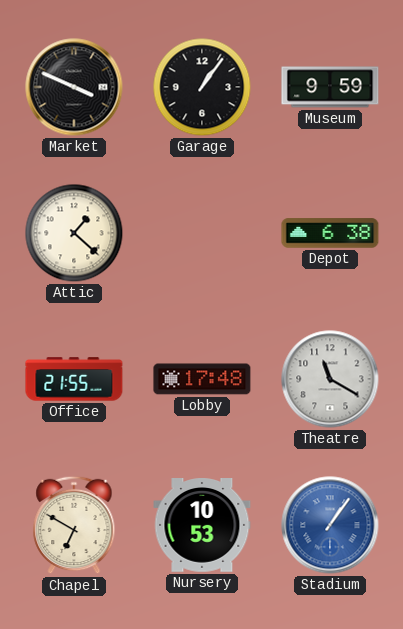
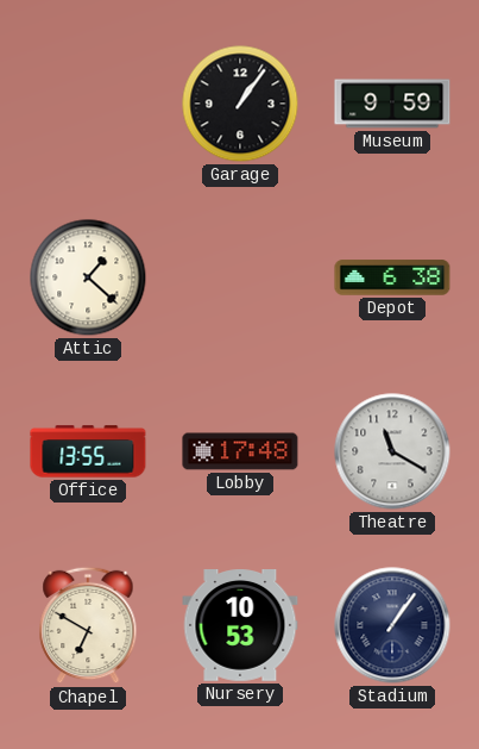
Market: 3:49 -> none (74, 87)
Office: 21:55 -> 13:55 (88, 451)
Stadium dial: blue -> navy (392, 625)
